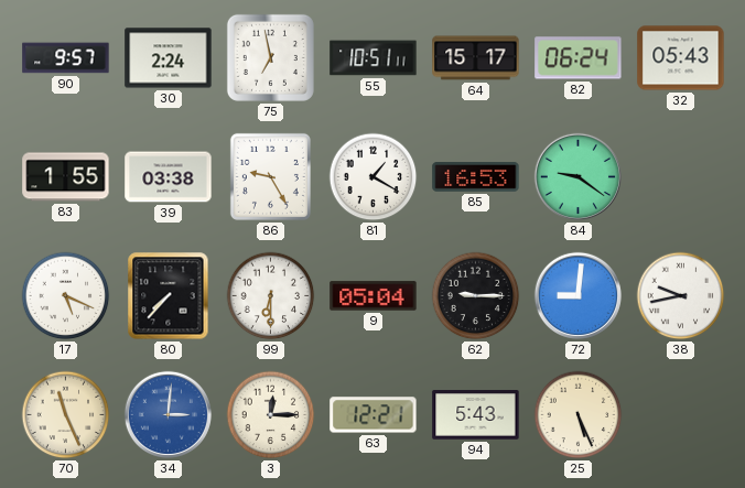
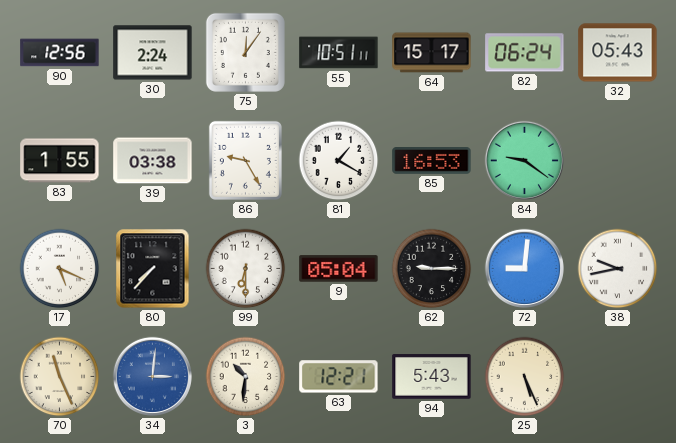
90: 9:57 -> 12:56 (60, 53)
75: 6:58 -> 12:06 (245, 52)
3: 12:15 -> 10:31 (246, 377)
